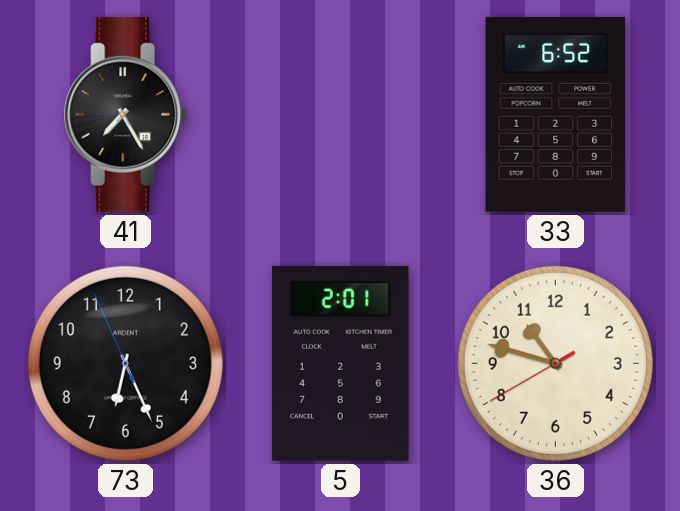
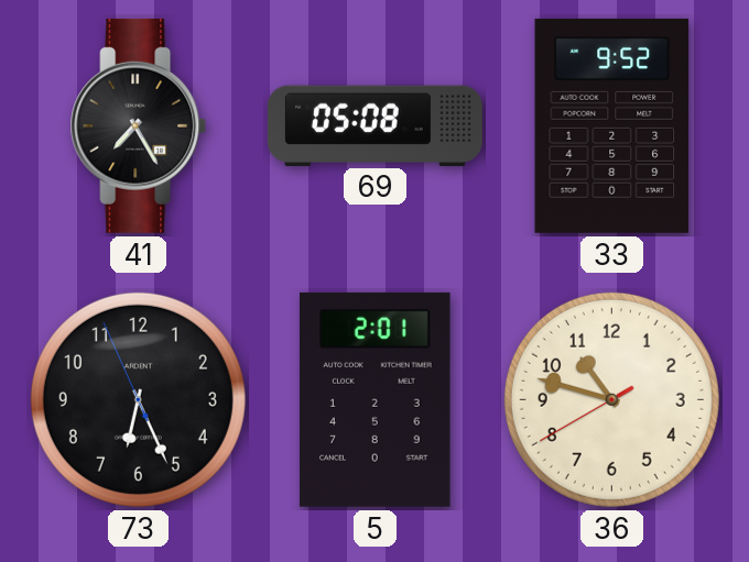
69: none -> 05:08 (374, 125)
33: 6:52 -> 9:52 (612, 125)
